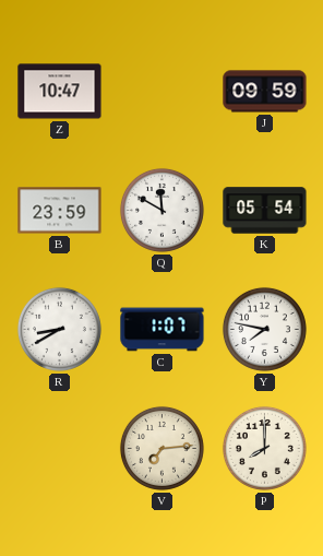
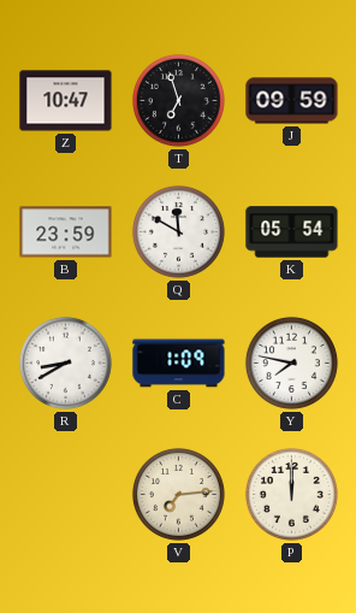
T: none -> 6:57 (178, 100)
C: 1:07 -> 1:09 (179, 364)
P: 8:00 -> 12:00 (291, 494)
